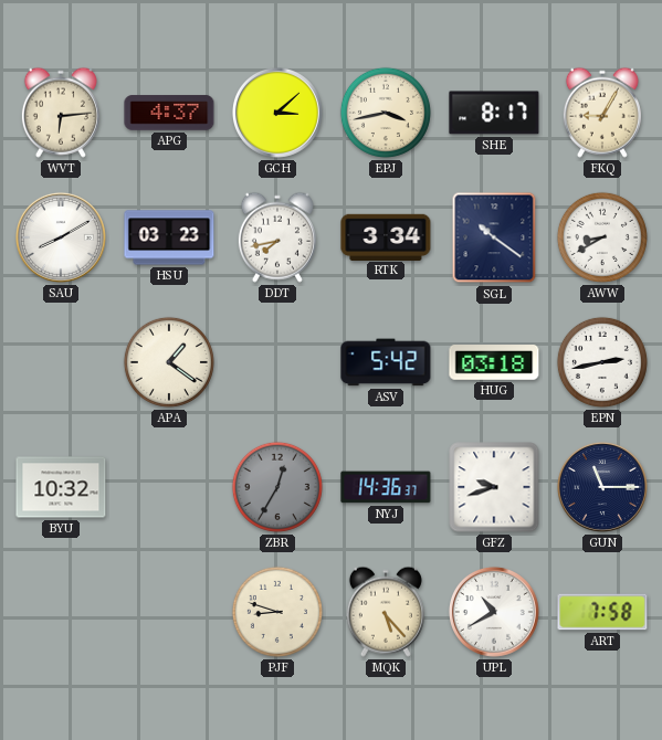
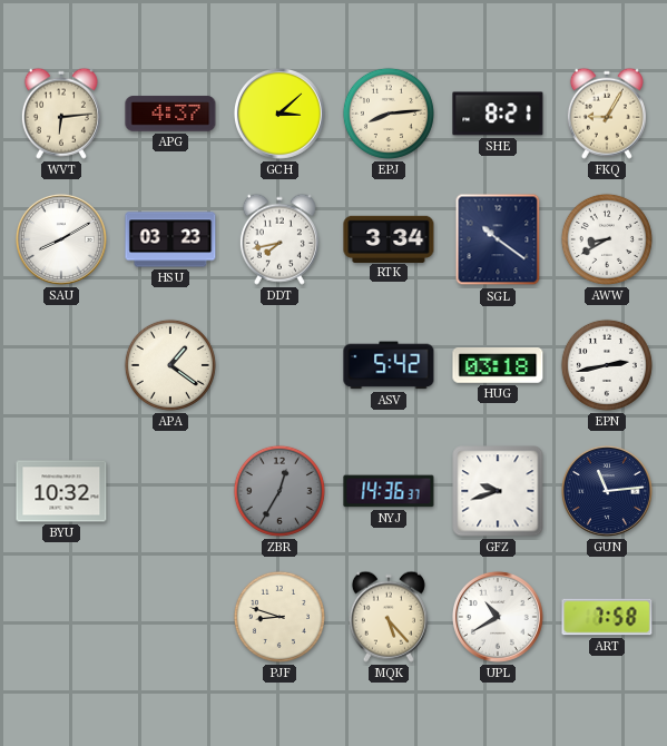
EPJ: 3:43 -> 8:14 (389, 114)
SHE: 8:17 -> 8:21 (498, 114)
GUN: 11:15 -> 11:14 (607, 491)
